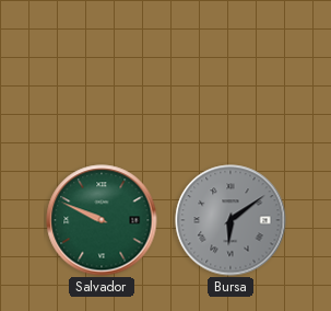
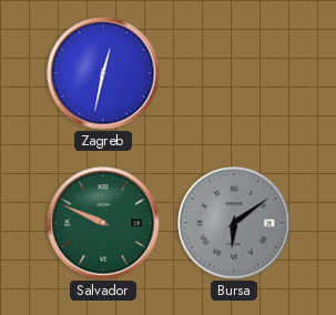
Zagreb: none -> 12:32 (103, 73)
